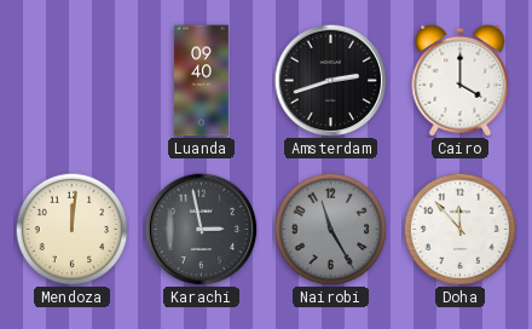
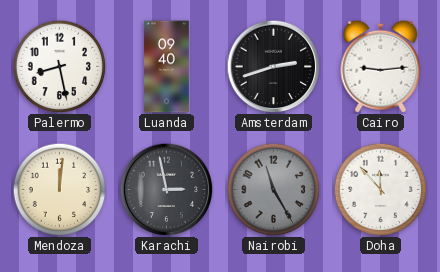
Palermo: none -> 8:28 (59, 66)
Cairo: 4:00 -> 9:14 (381, 66)
